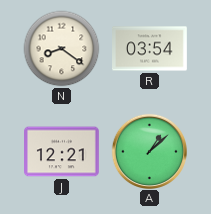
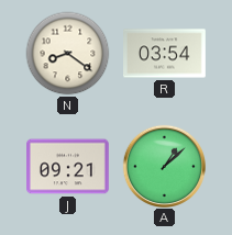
J: 12:21 -> 09:21 (68, 167)
